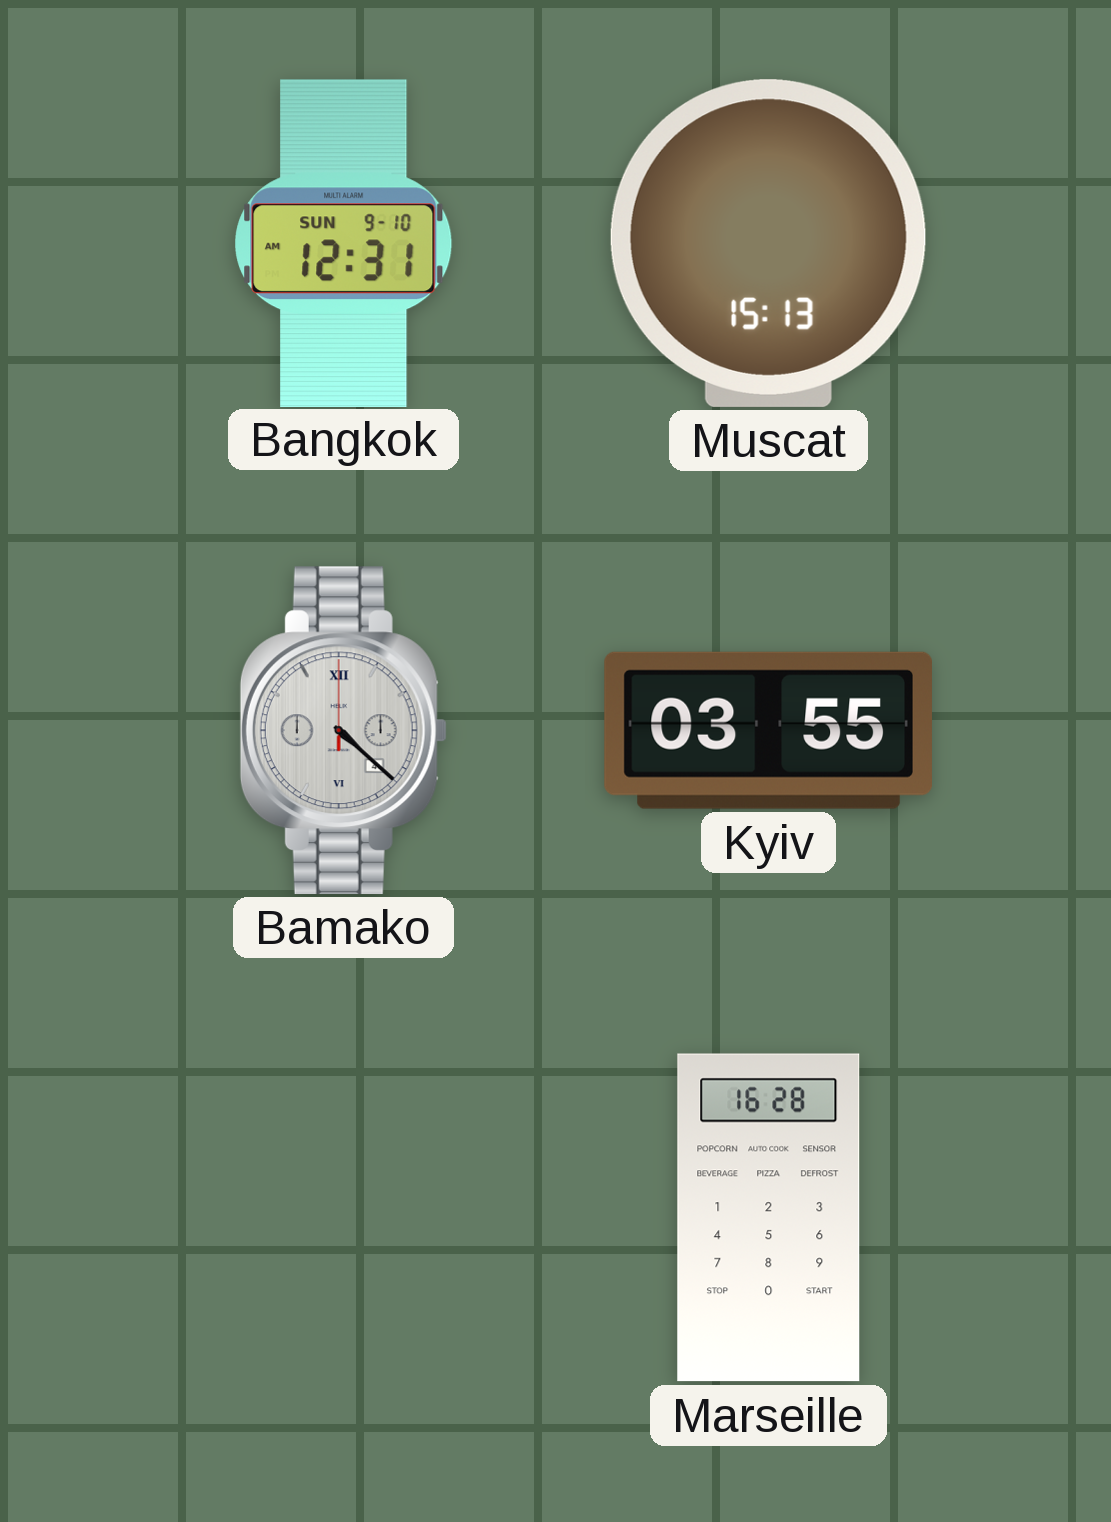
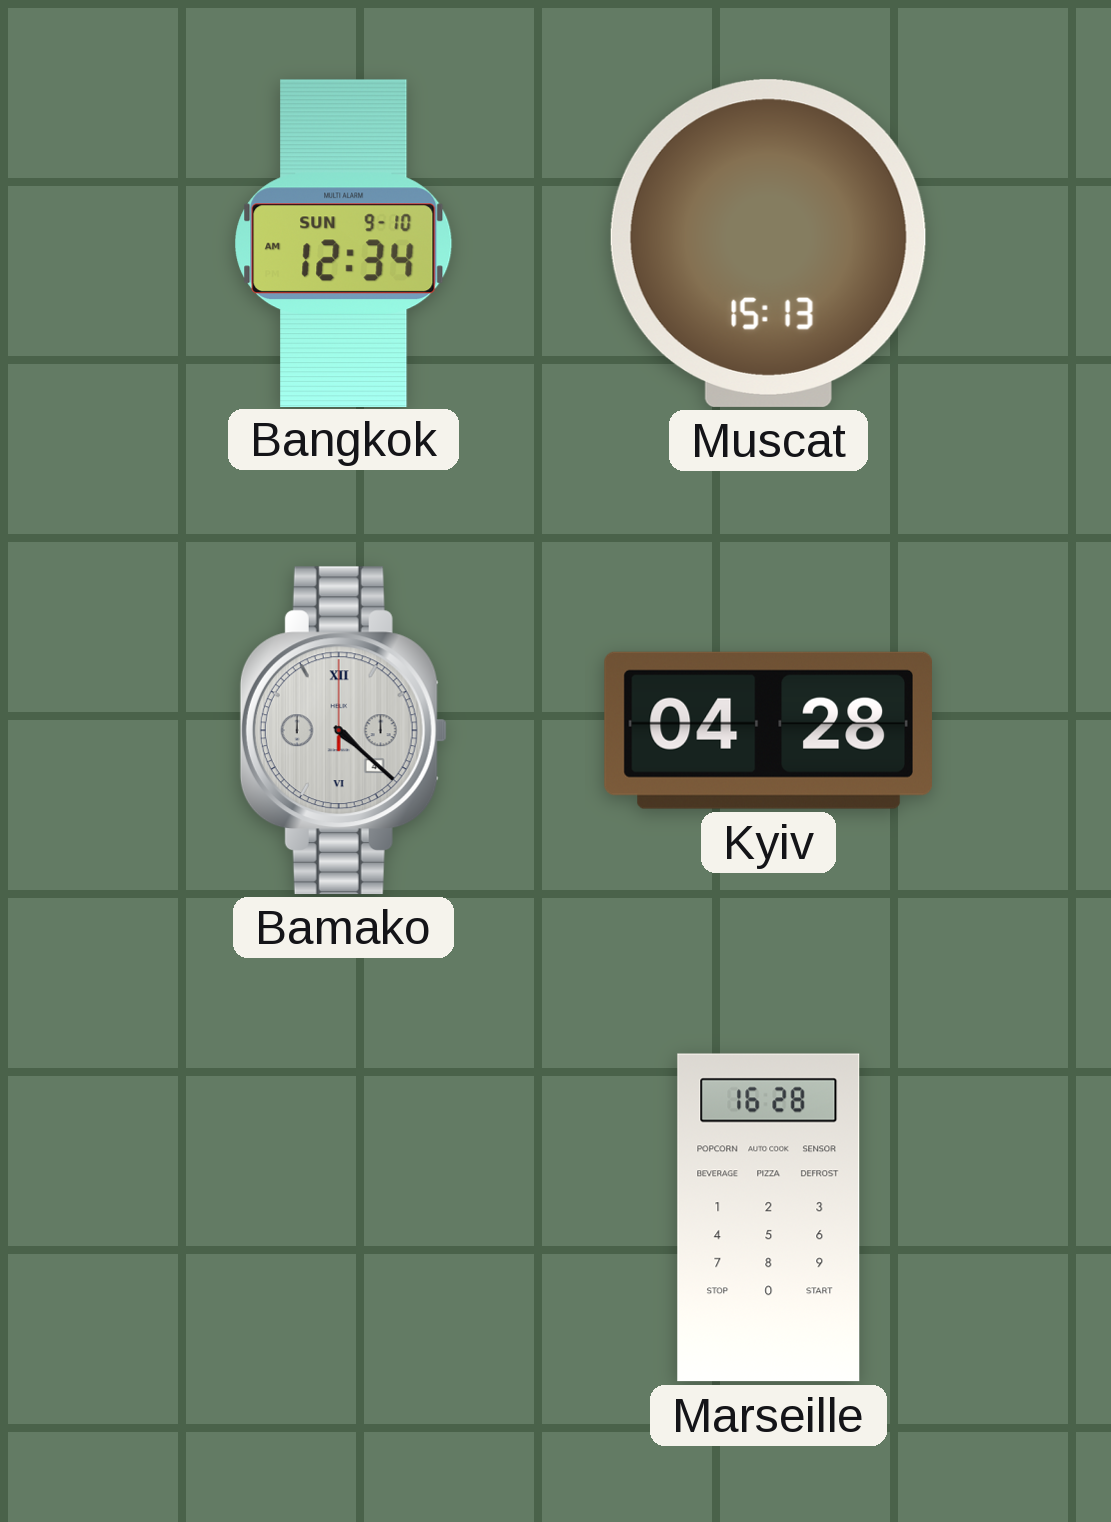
Bangkok: 12:31 -> 12:34 (344, 243)
Kyiv: 03:55 -> 04:28 (768, 730)
